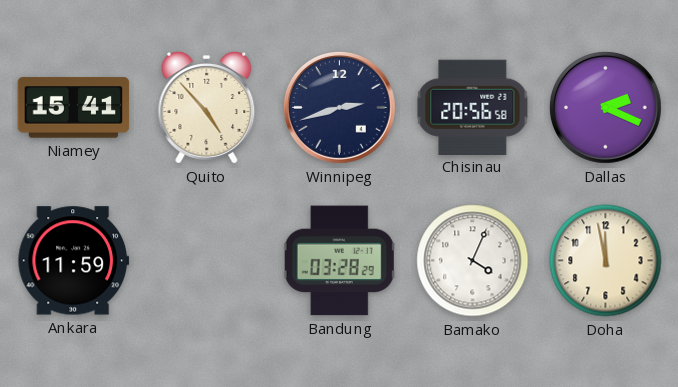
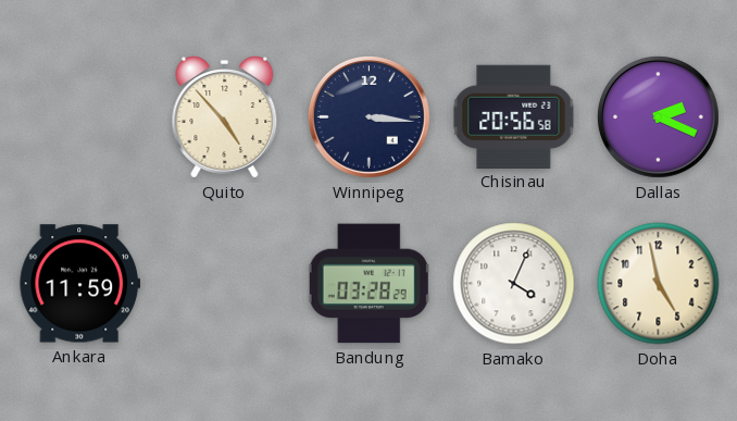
Niamey: 15:41 -> none (74, 108)
Winnipeg: 2:42 -> 3:16 (370, 117)
Doha: 11:58 -> 4:58 (659, 284)
